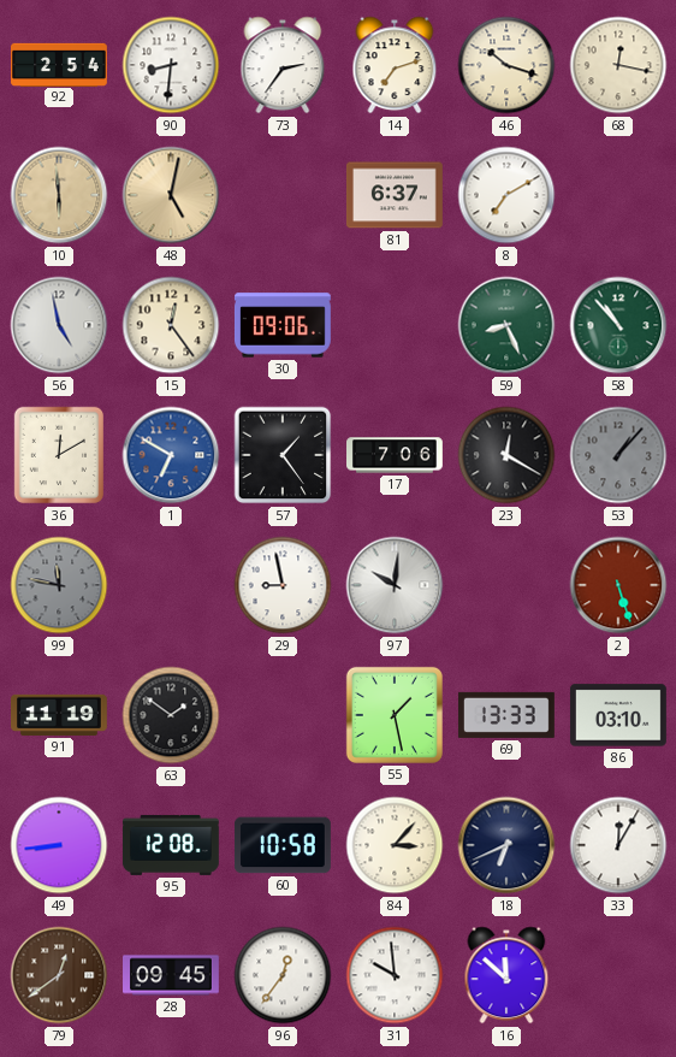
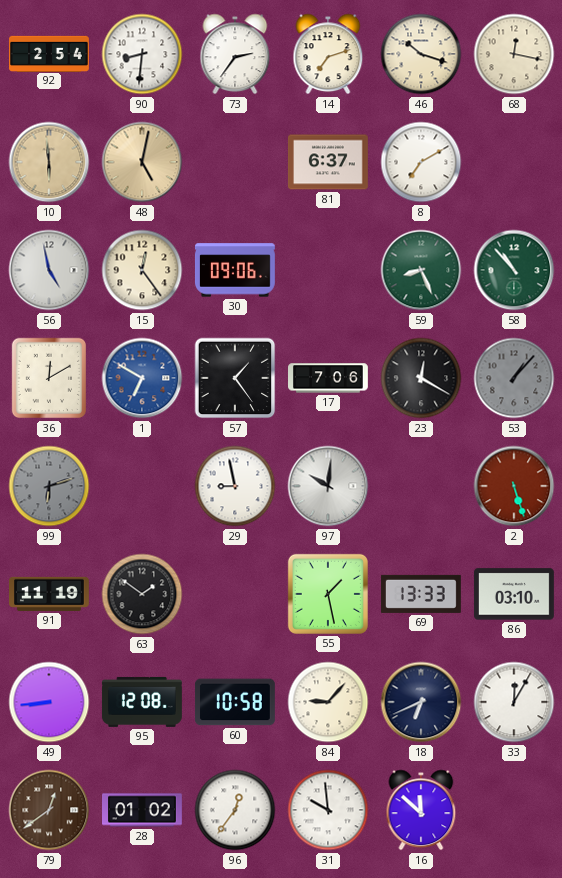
99: 11:47 -> 6:12 (49, 486)
84: 3:07 -> 9:07 (328, 702)
28: 09:45 -> 01:02 (143, 810)
